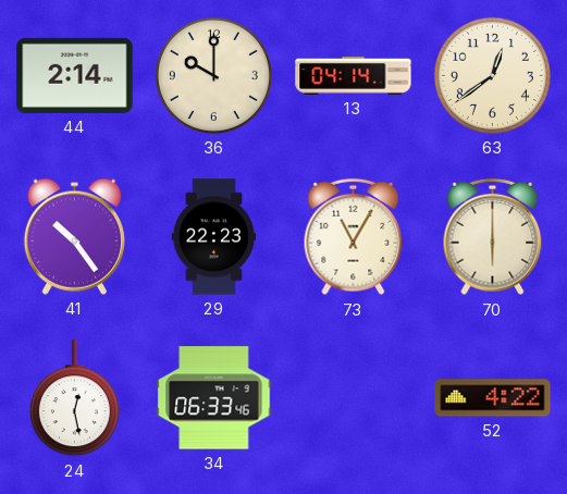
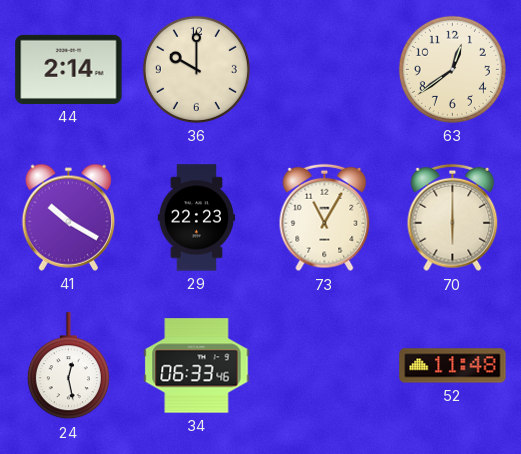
13: 04:14 -> none (354, 76)
41: 10:24 -> 10:20 (68, 217)
52: 4:22 -> 11:48 (453, 366)
